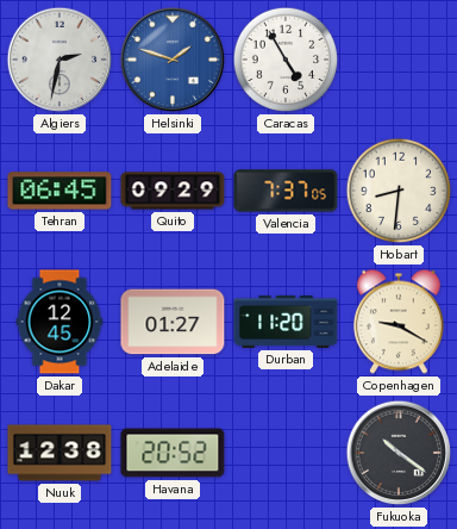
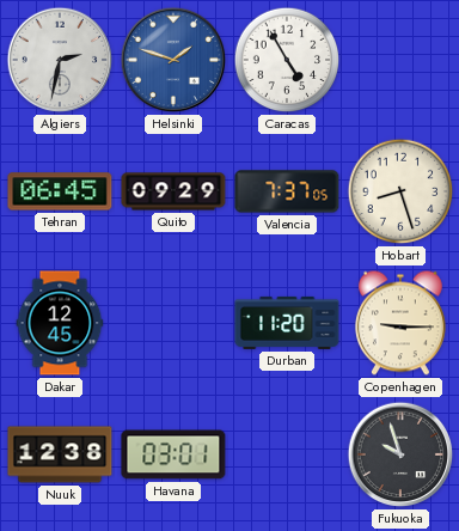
Hobart: 8:31 -> 8:27 (400, 191)
Adelaide: 01:27 -> none (173, 322)
Copenhagen: 9:20 -> 9:15 (400, 323)
Havana: 20:52 -> 03:01 (173, 454)
Fukuoka: 10:21 -> 9:57 (400, 454)
